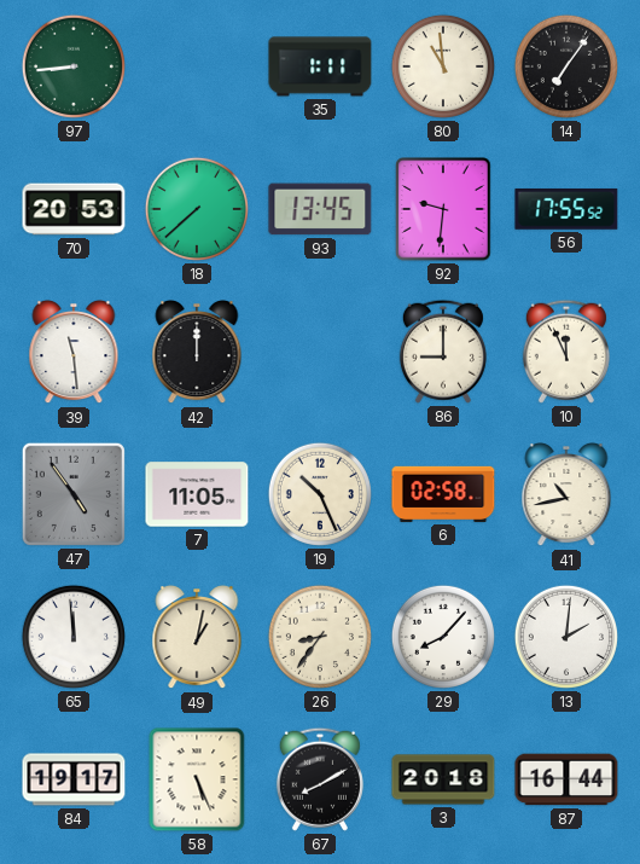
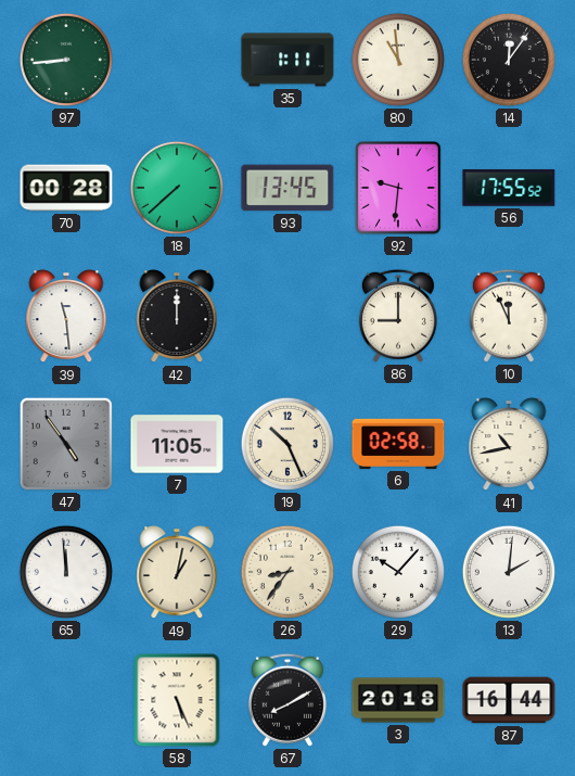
14: 7:06 -> 12:06 (509, 60)
70: 20:53 -> 00:28 (66, 188)
29: 8:07 -> 10:07 (398, 572)
84: 19:17 -> none (74, 779)
